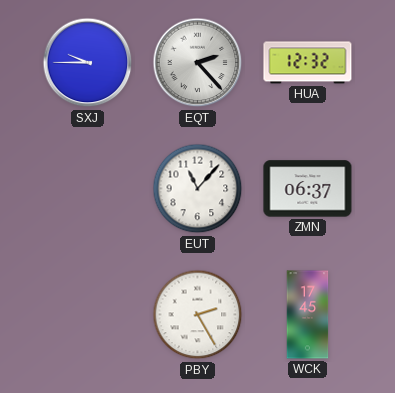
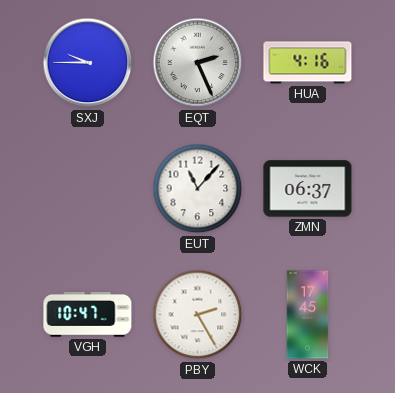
EQT: 2:23 -> 2:26 (198, 63)
HUA: 12:32 -> 4:16 (308, 63)
VGH: none -> 10:47 (88, 315)
